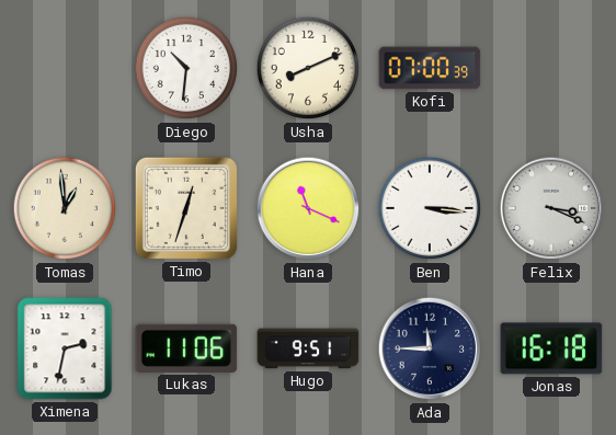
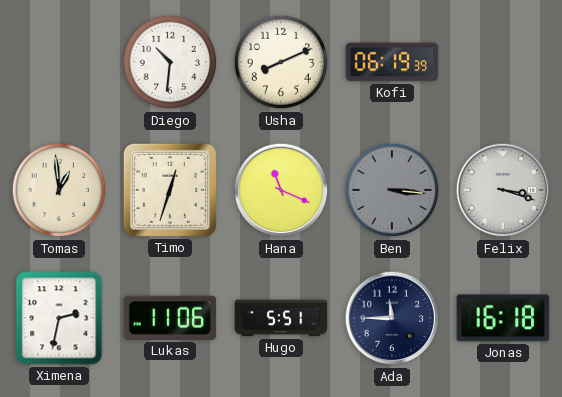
Kofi: 07:00 -> 06:19 (392, 62)
Ben dial: white -> grey (392, 190)
Felix: 3:19 -> 3:18 (503, 190)
Hugo: 9:51 -> 5:51 (281, 318)
